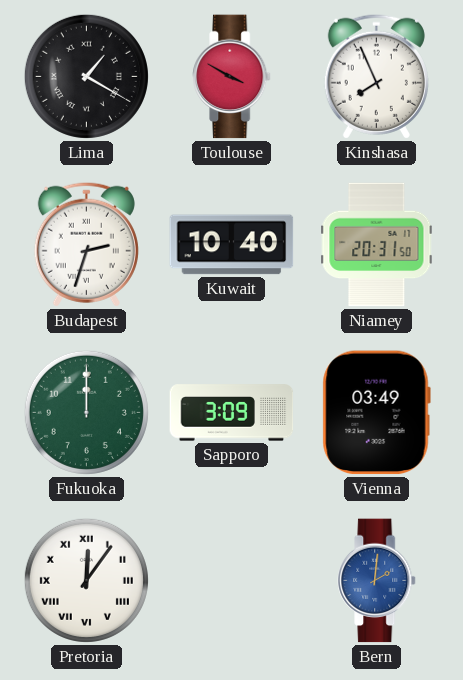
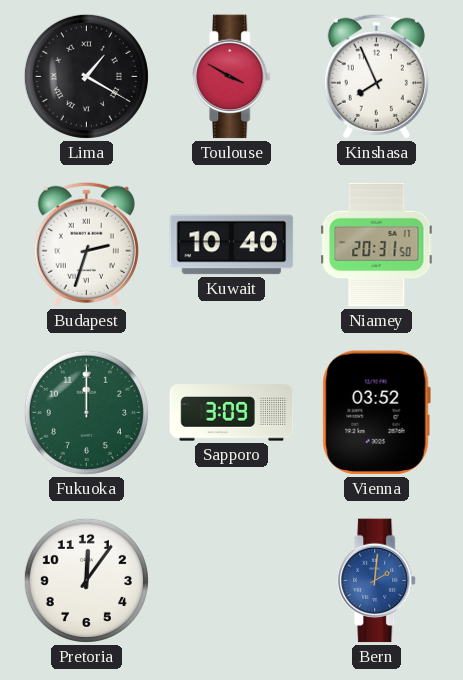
Vienna: 03:49 -> 03:52 (376, 413)
Pretoria numerals: Roman -> Arabic (86, 580)
